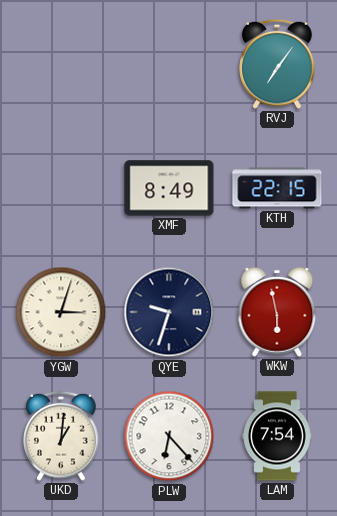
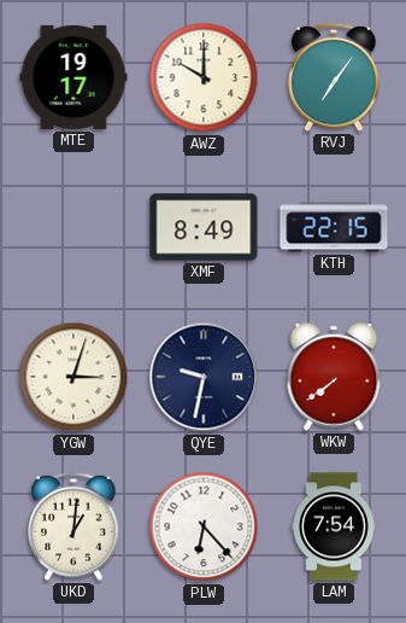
MTE: none -> 19:17 (73, 77)
AWZ: none -> 10:00 (204, 77)
QYE: 9:33 -> 9:32 (204, 377)
WKW: 5:58 -> 7:39 (334, 377)
